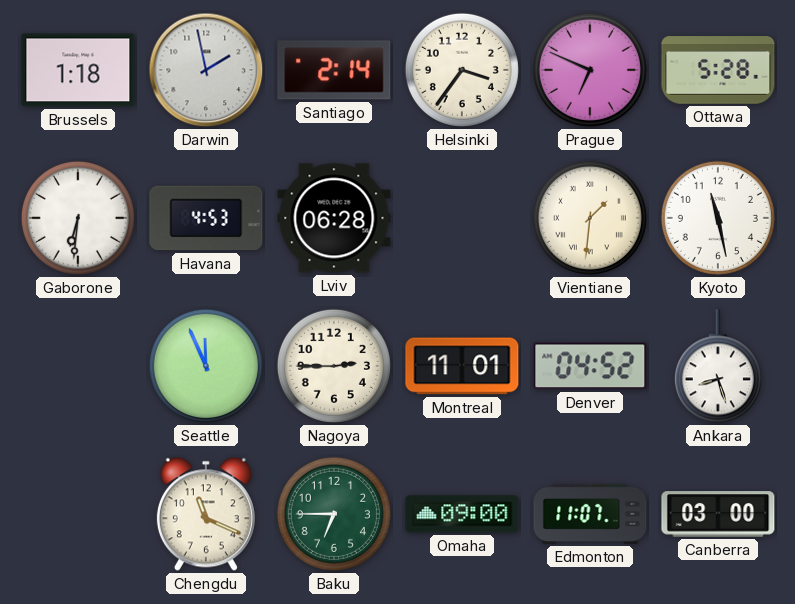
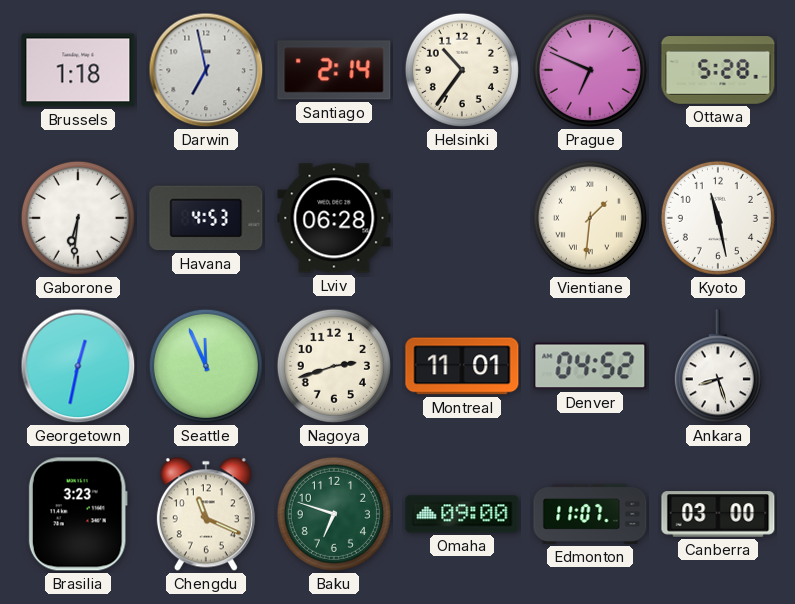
Darwin: 1:58 -> 6:58 (206, 70)
Helsinki: 3:36 -> 10:36 (462, 70)
Georgetown: none -> 12:32 (78, 366)
Nagoya: 2:45 -> 2:42 (334, 366)
Brasilia: none -> 3:23 (78, 514)
Baku: 6:45 -> 6:48 (334, 514)
